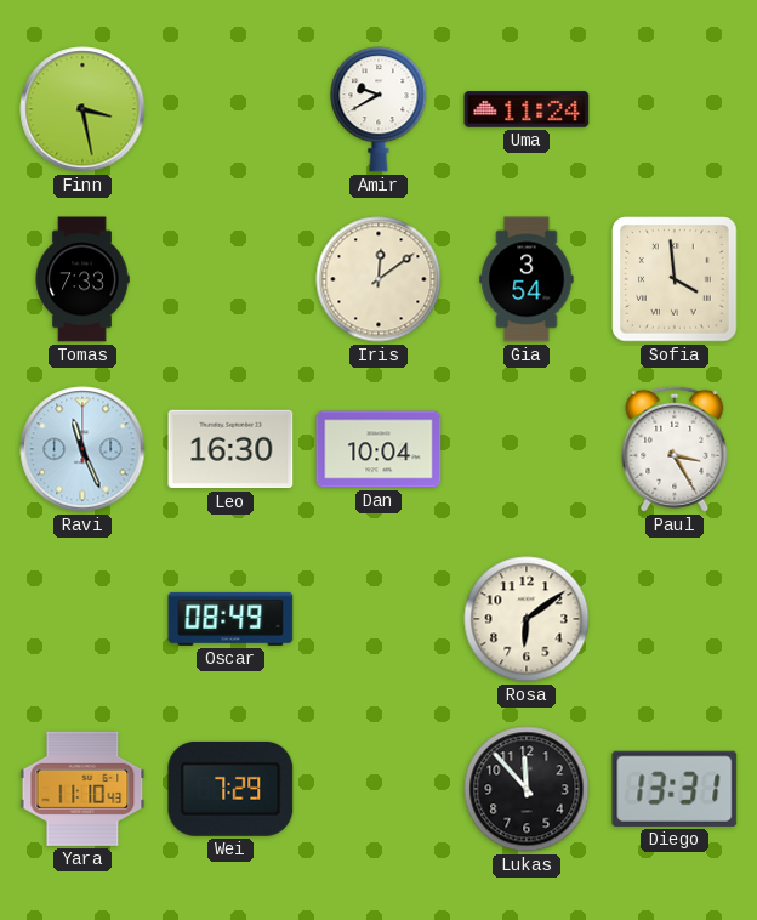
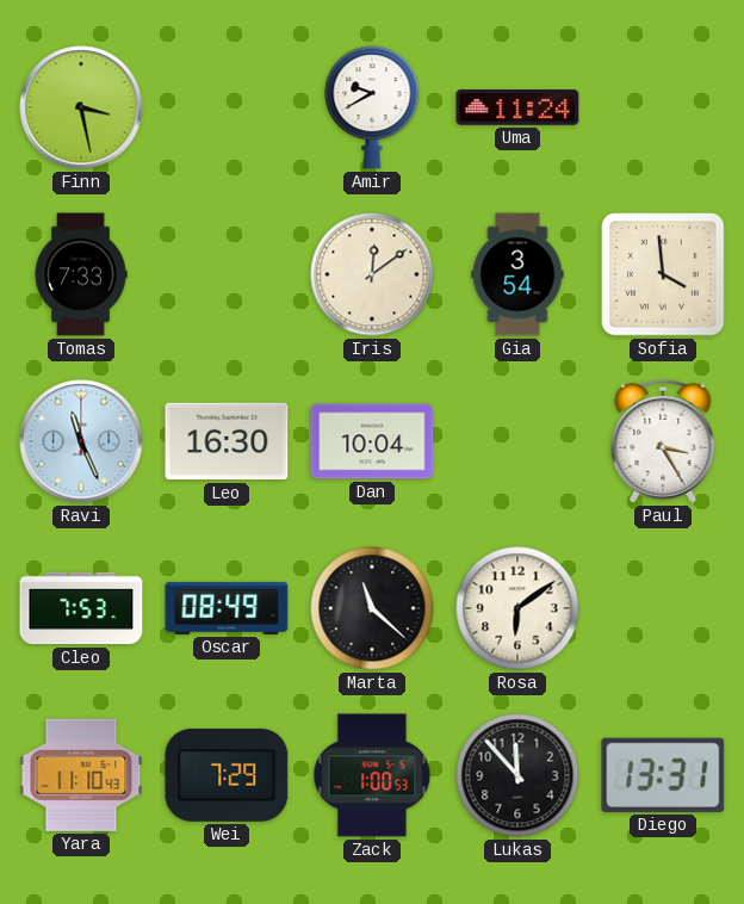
Cleo: none -> 7:53 (81, 608)
Marta: none -> 11:22 (372, 608)
Zack: none -> 1:00 (372, 775)
